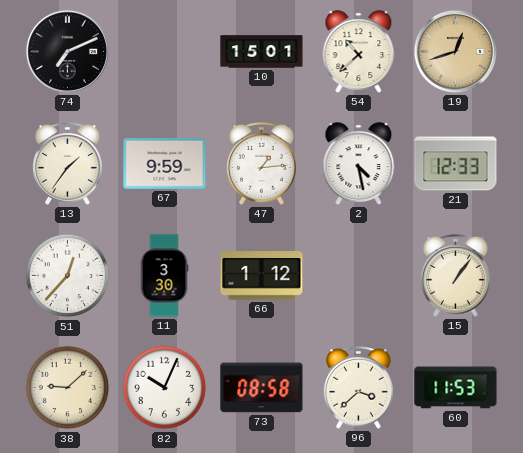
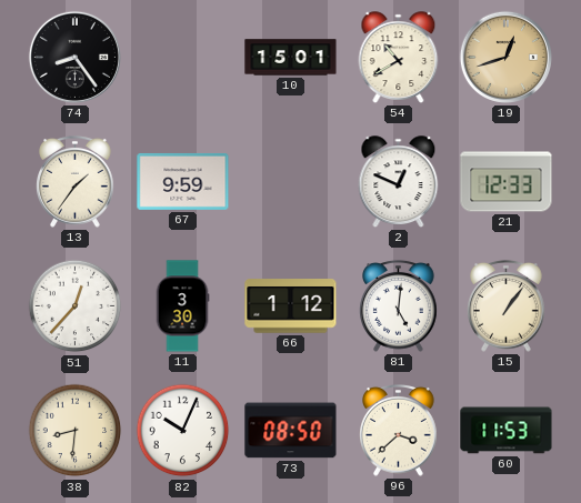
74: 7:11 -> 8:24 (74, 57)
54: 10:38 -> 10:40 (399, 58)
47: 1:14 -> none (262, 163)
2: 4:28 -> 12:49 (399, 182)
81: none -> 5:01 (399, 305)
38: 9:08 -> 8:31 (76, 431)
73: 08:58 -> 08:50 (291, 431)
